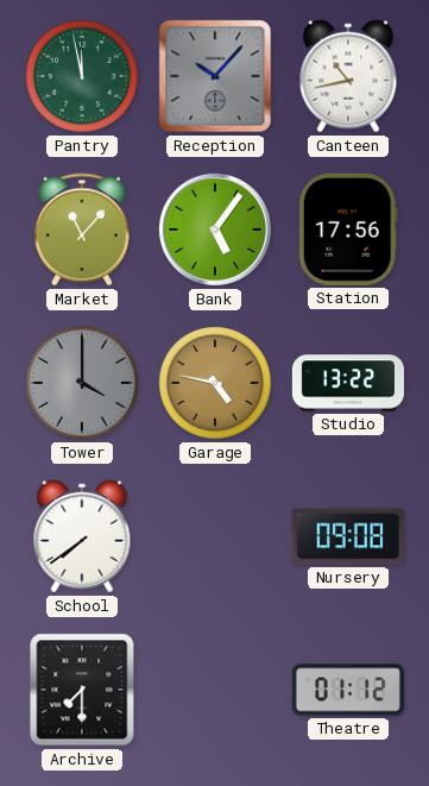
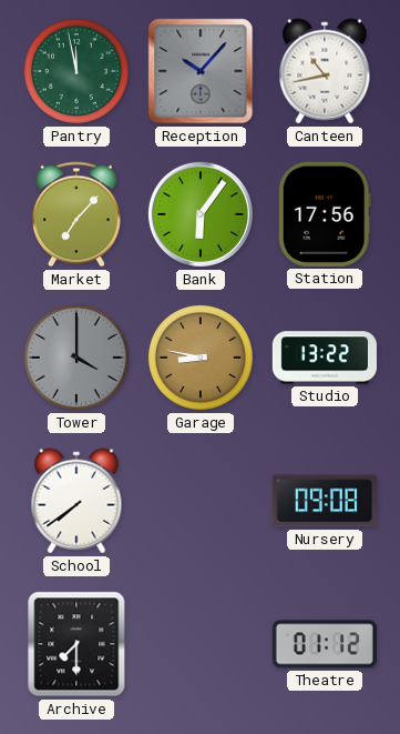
Market: 11:07 -> 7:07 (76, 214)
Bank: 5:06 -> 6:06 (201, 214)
Garage: 4:47 -> 8:47 (201, 358)
